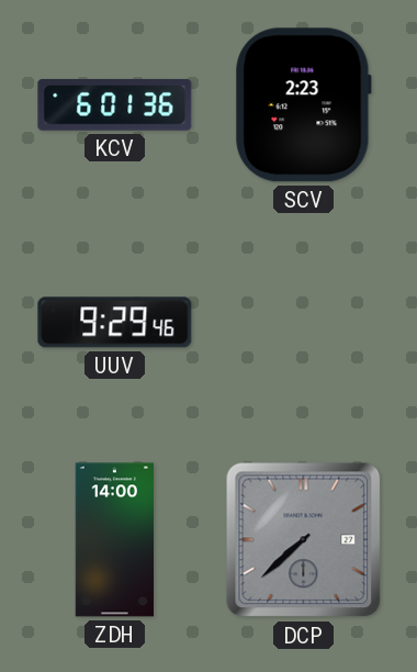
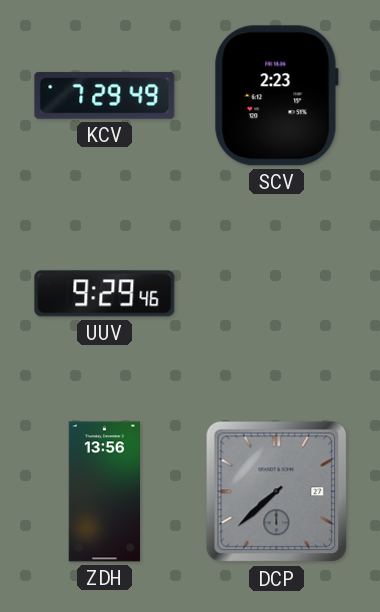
KCV: 6:01 -> 7:29 (105, 95)
ZDH: 14:00 -> 13:56 (105, 492)
